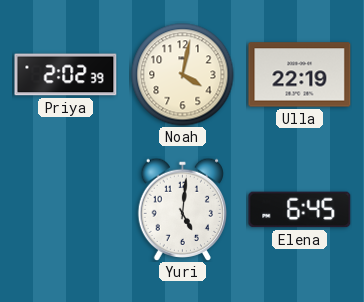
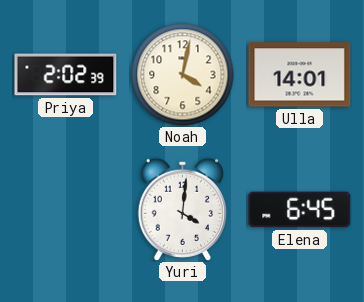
Ulla: 22:19 -> 14:01 (300, 75)
Yuri: 5:01 -> 4:01 (182, 209)
